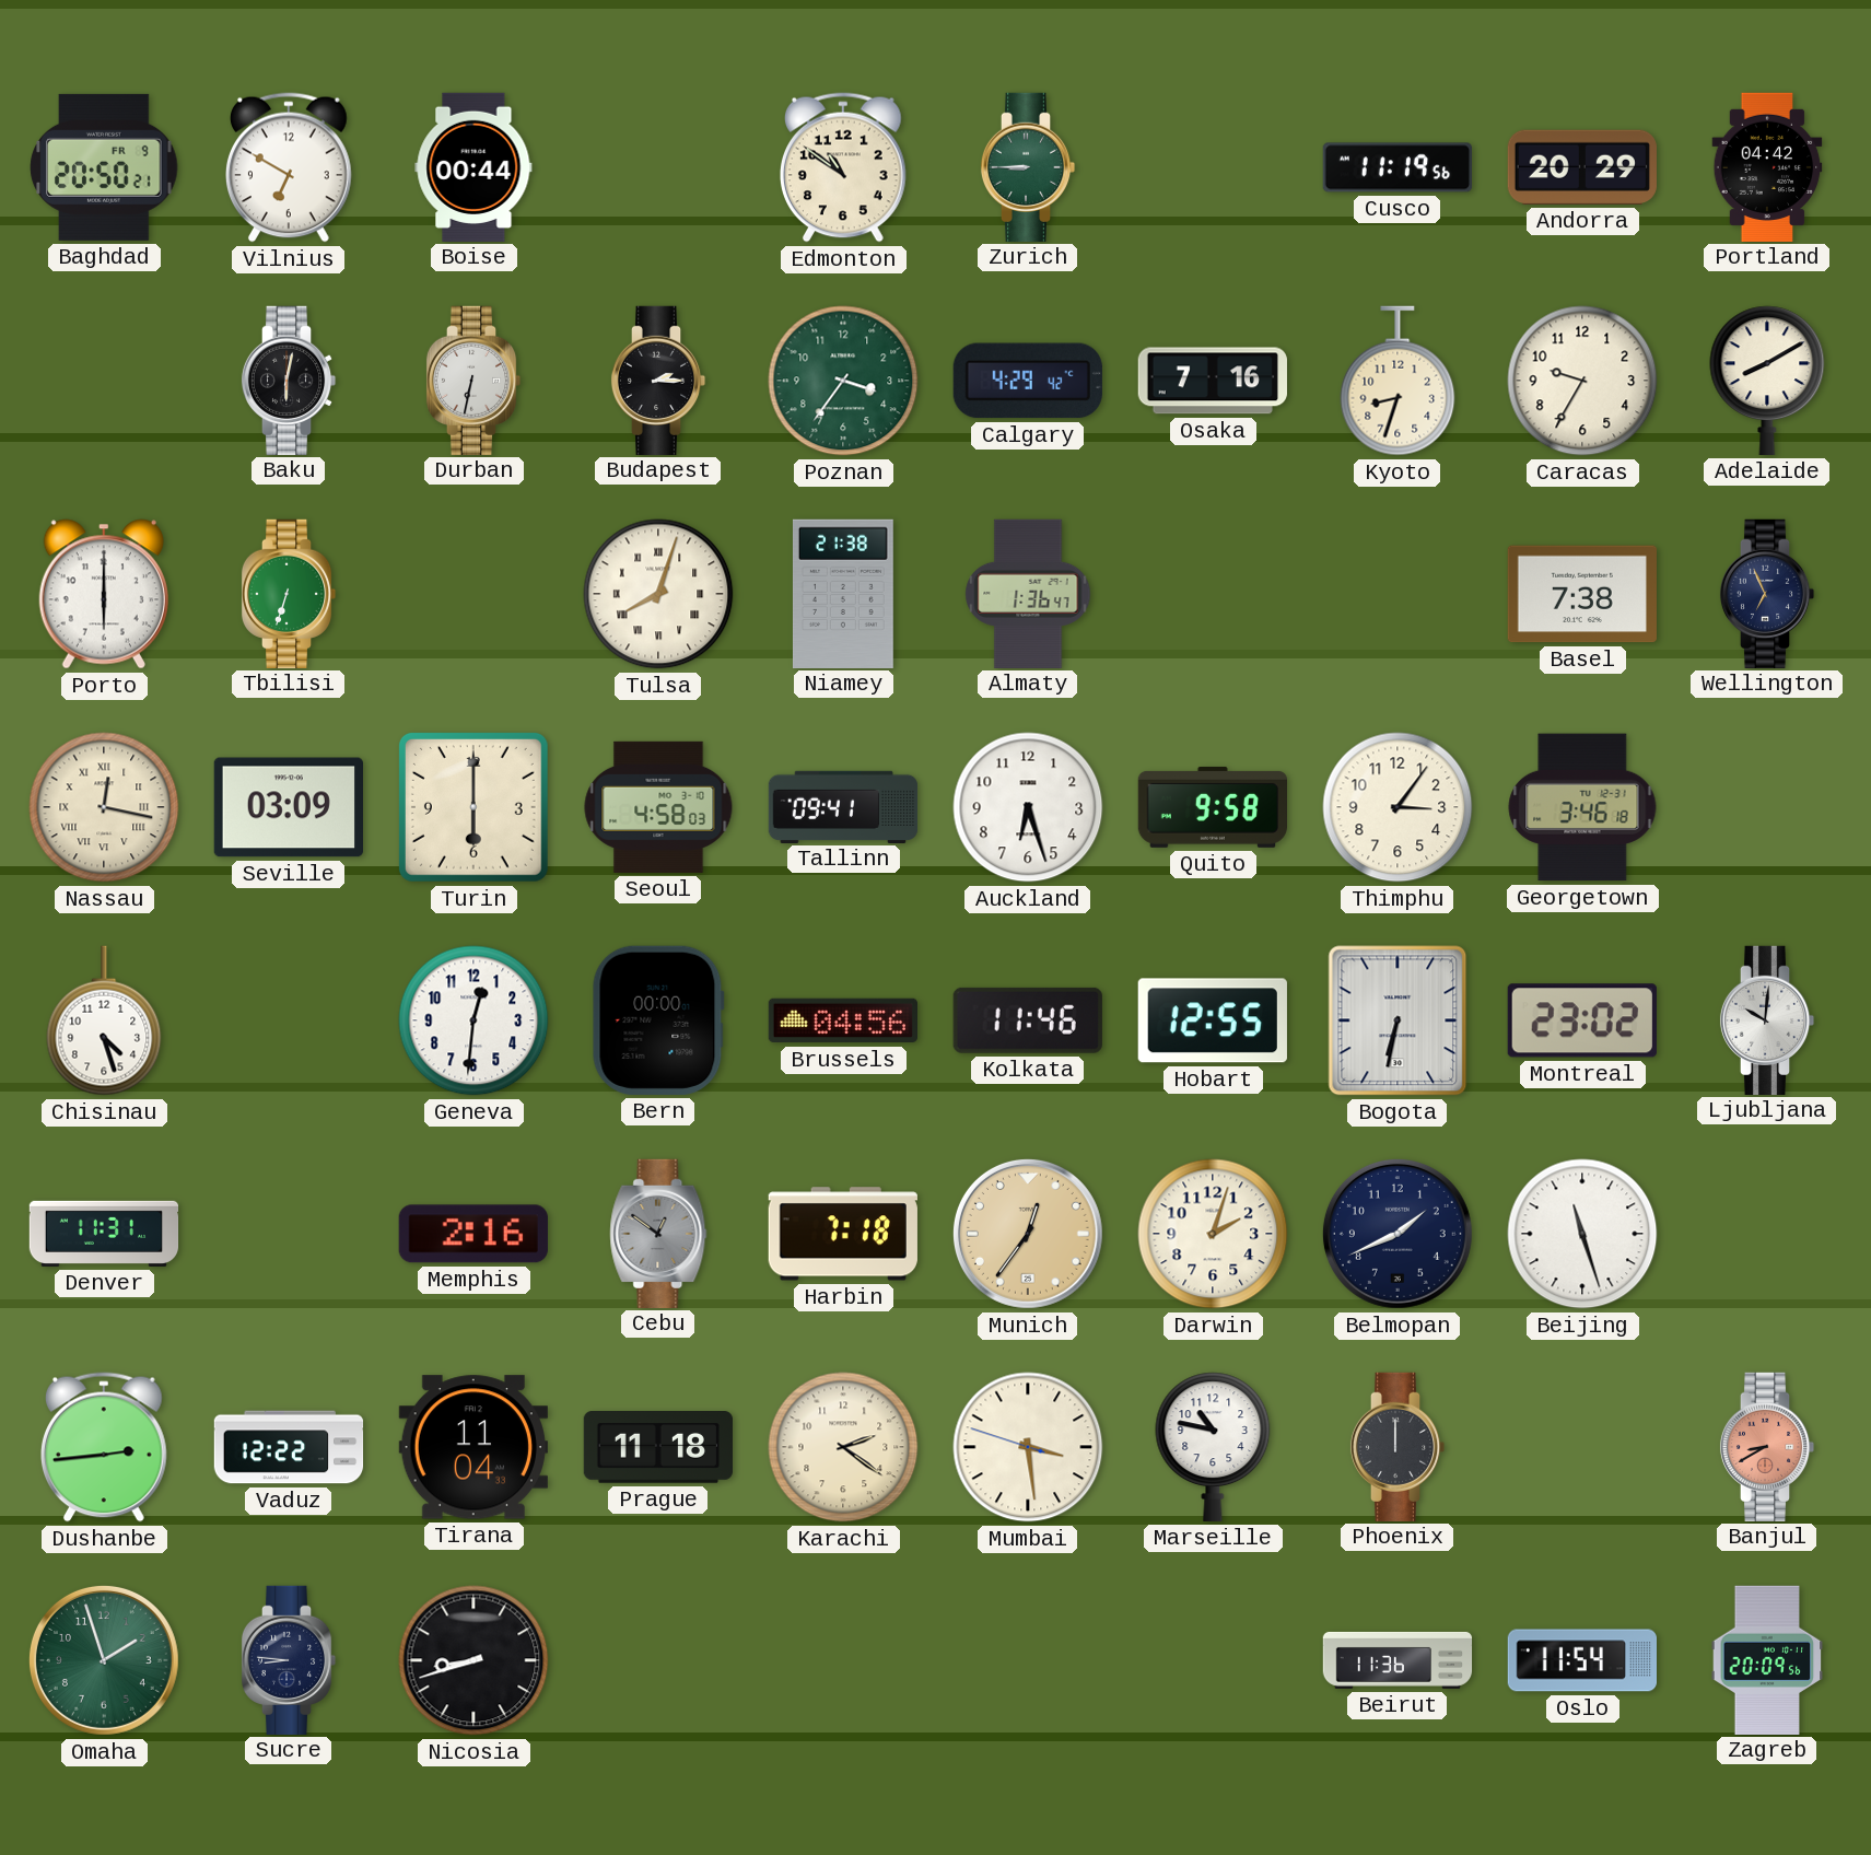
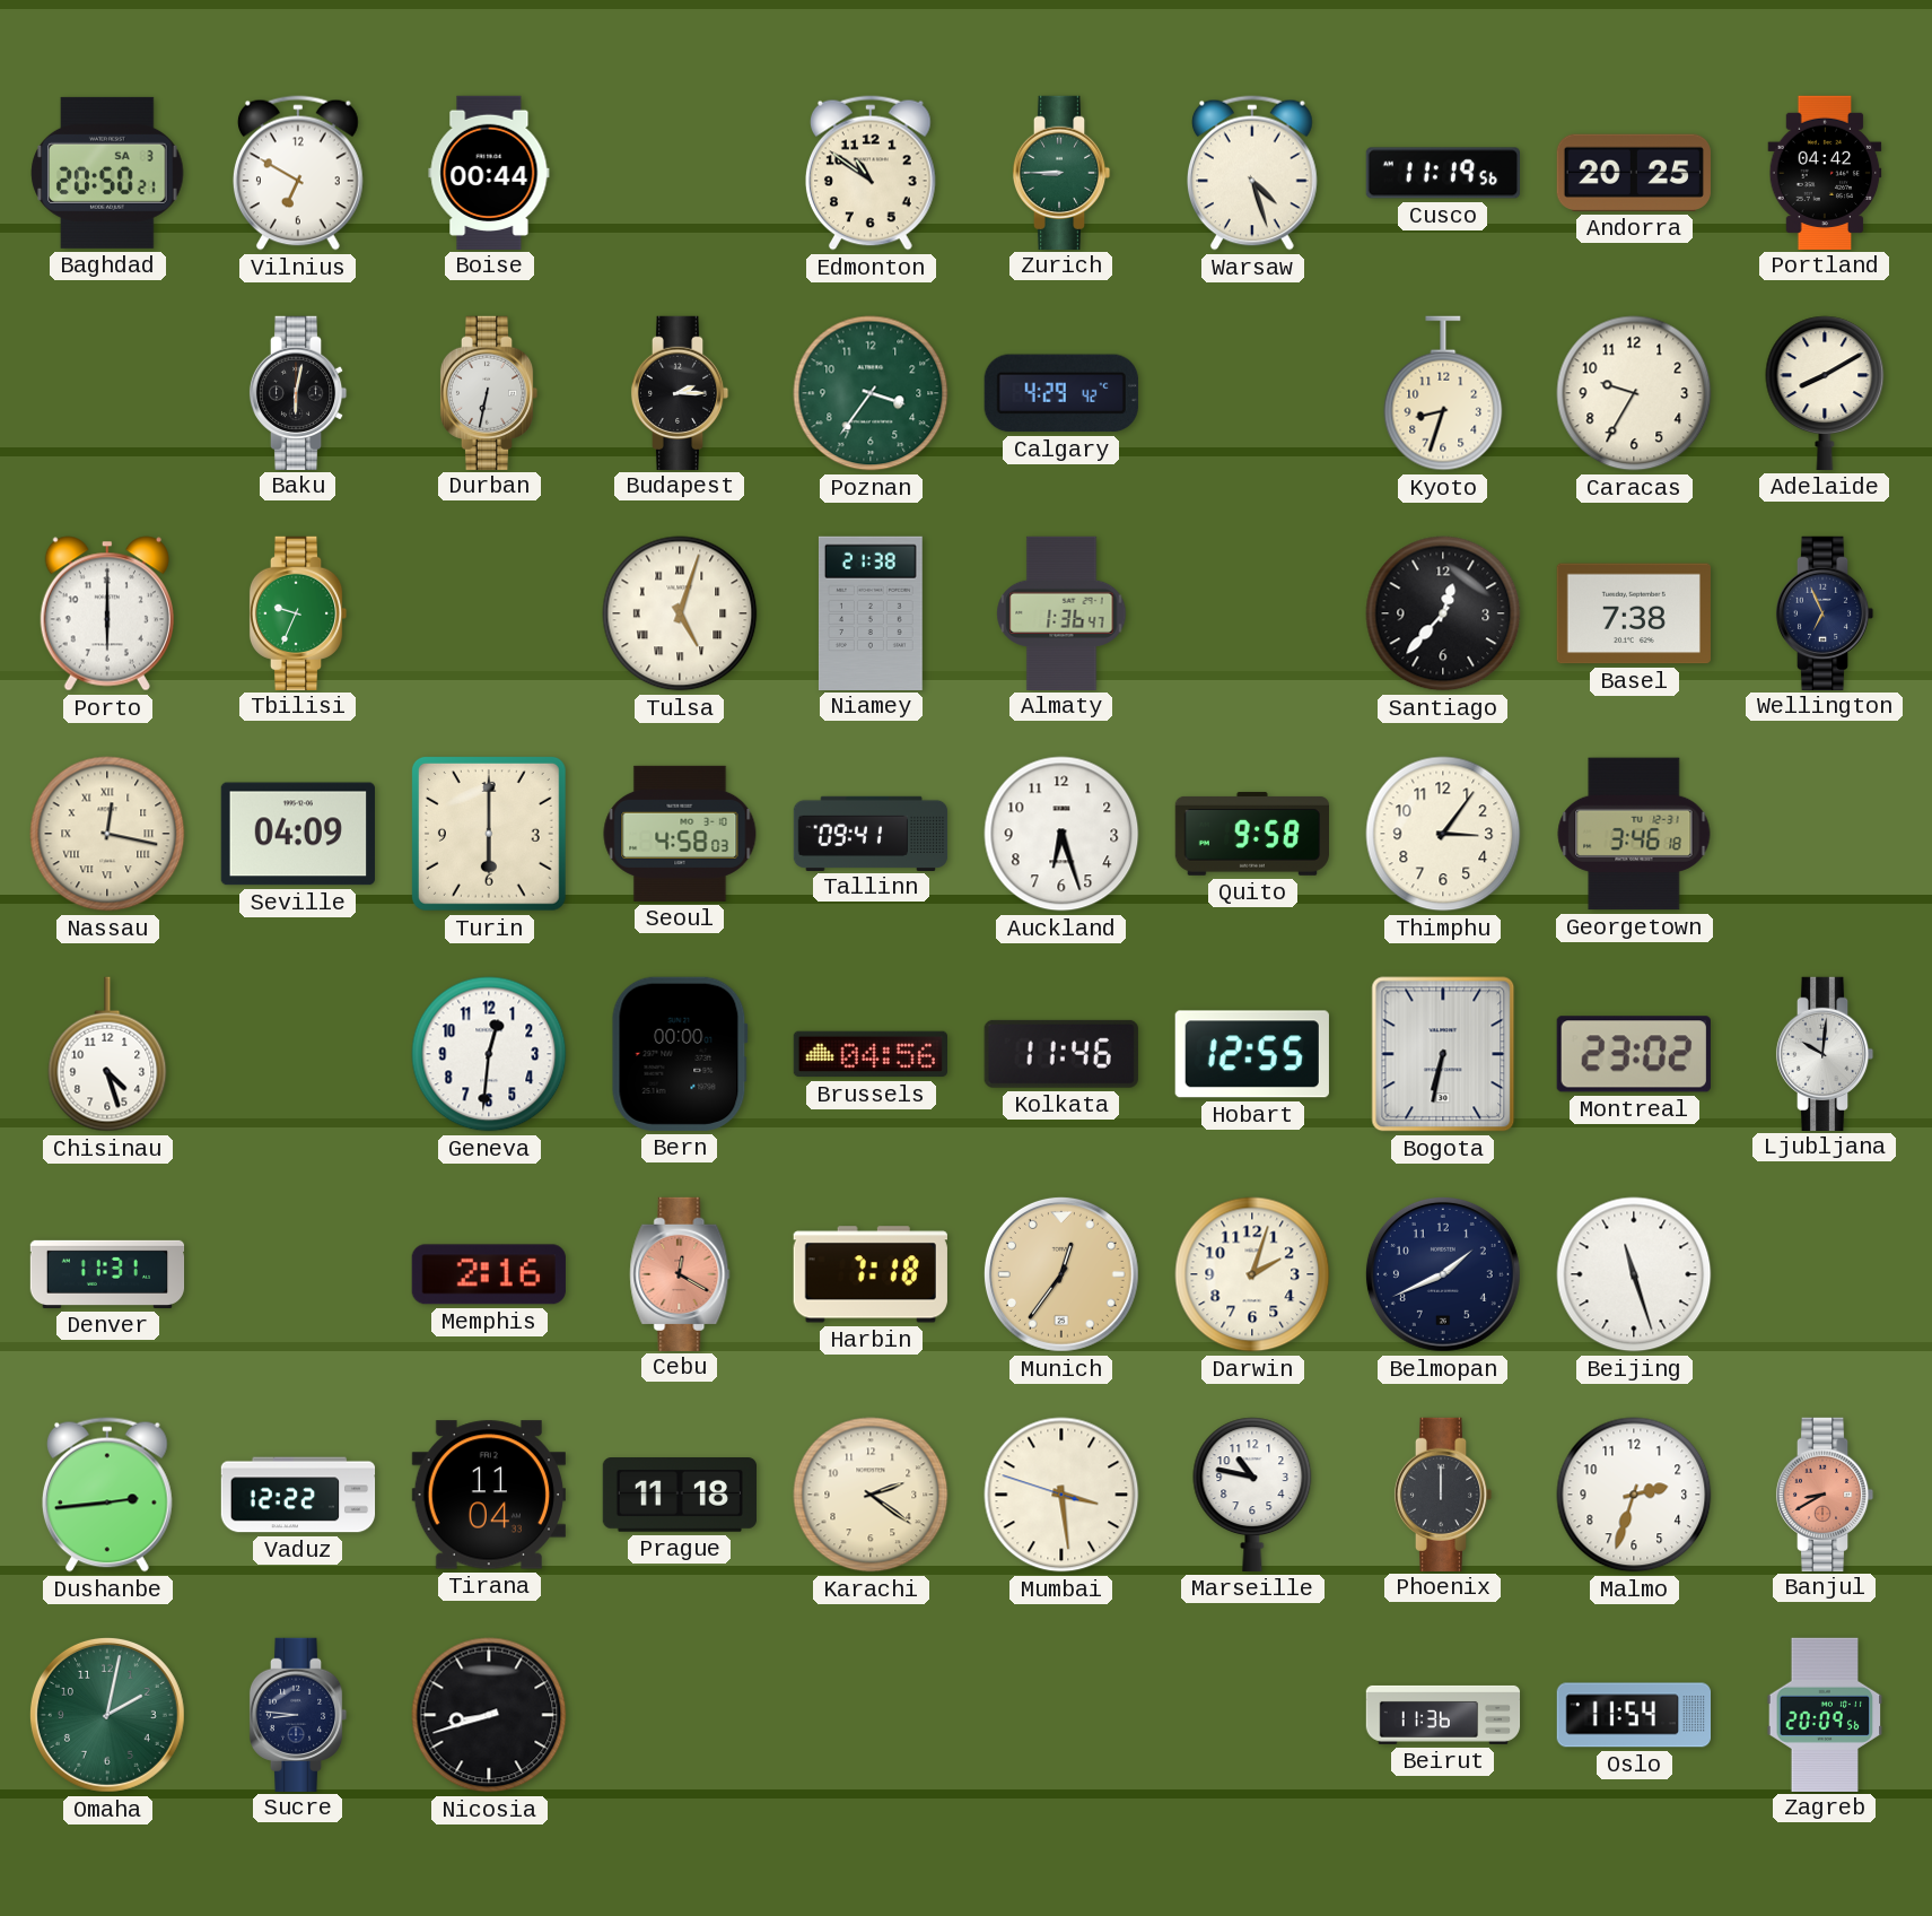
Baghdad date: FR 9 -> SA 3 (107, 173)
Warsaw: none -> 4:27 (1253, 173)
Andorra: 20:29 -> 20:25 (1634, 173)
Osaka: 7:16 -> none (1213, 381)
Tbilisi: 6:33 -> 9:34 (298, 612)
Tulsa: 8:03 -> 5:03 (680, 613)
Santiago: none -> 12:37 (1443, 613)
Seville: 03:09 -> 04:09 (298, 834)
Cebu: 12:51 -> 12:20 (680, 1273)
Cebu dial: grey -> salmon (680, 1273)
Malmo: none -> 2:33 (1634, 1495)
Omaha: 1:57 -> 2:02 (107, 1715)
